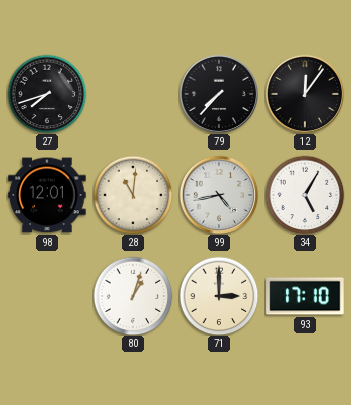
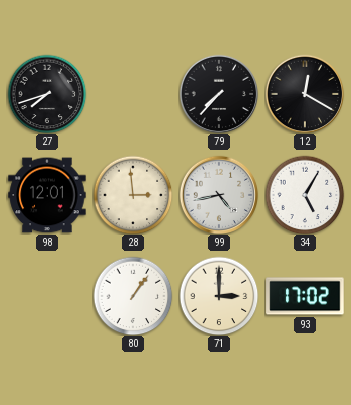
12: 12:06 -> 12:20 (304, 93)
28: 11:01 -> 2:59 (133, 195)
80: 1:03 -> 1:06 (133, 296)
93: 17:10 -> 17:02 (305, 296)
